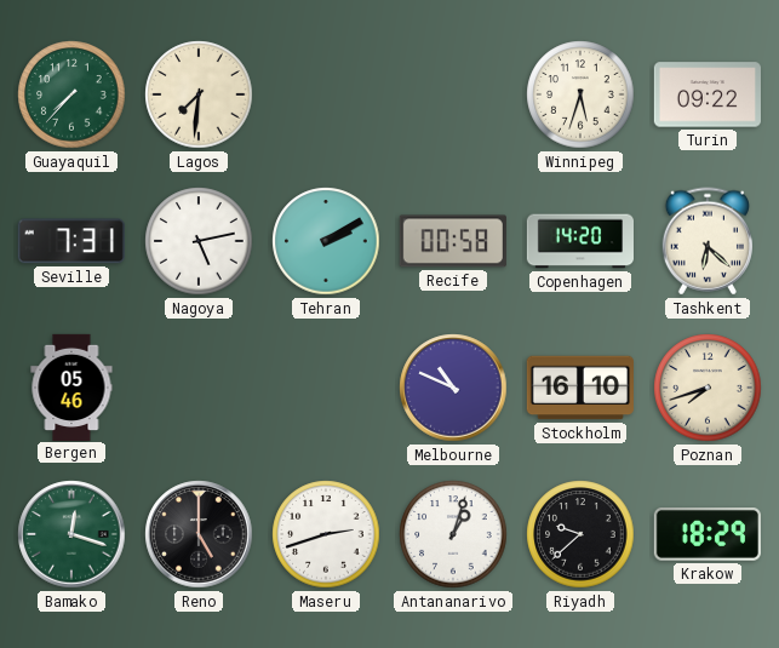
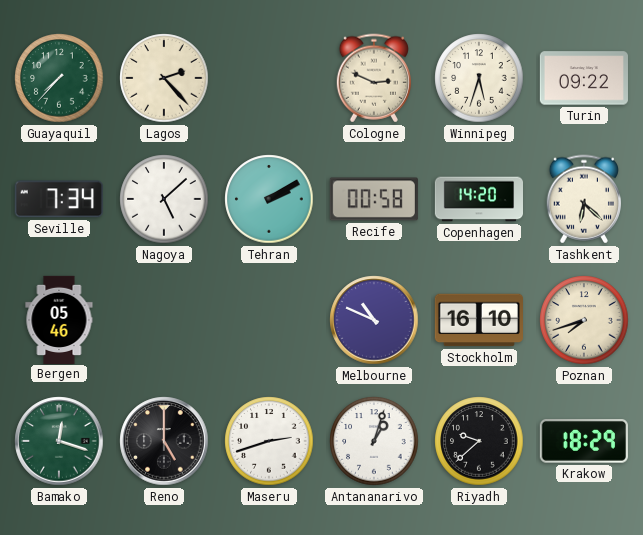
Lagos: 7:31 -> 2:23 (164, 78)
Cologne: none -> 2:49 (373, 78)
Seville: 7:31 -> 7:34 (59, 199)
Nagoya: 5:13 -> 5:08 (164, 199)
